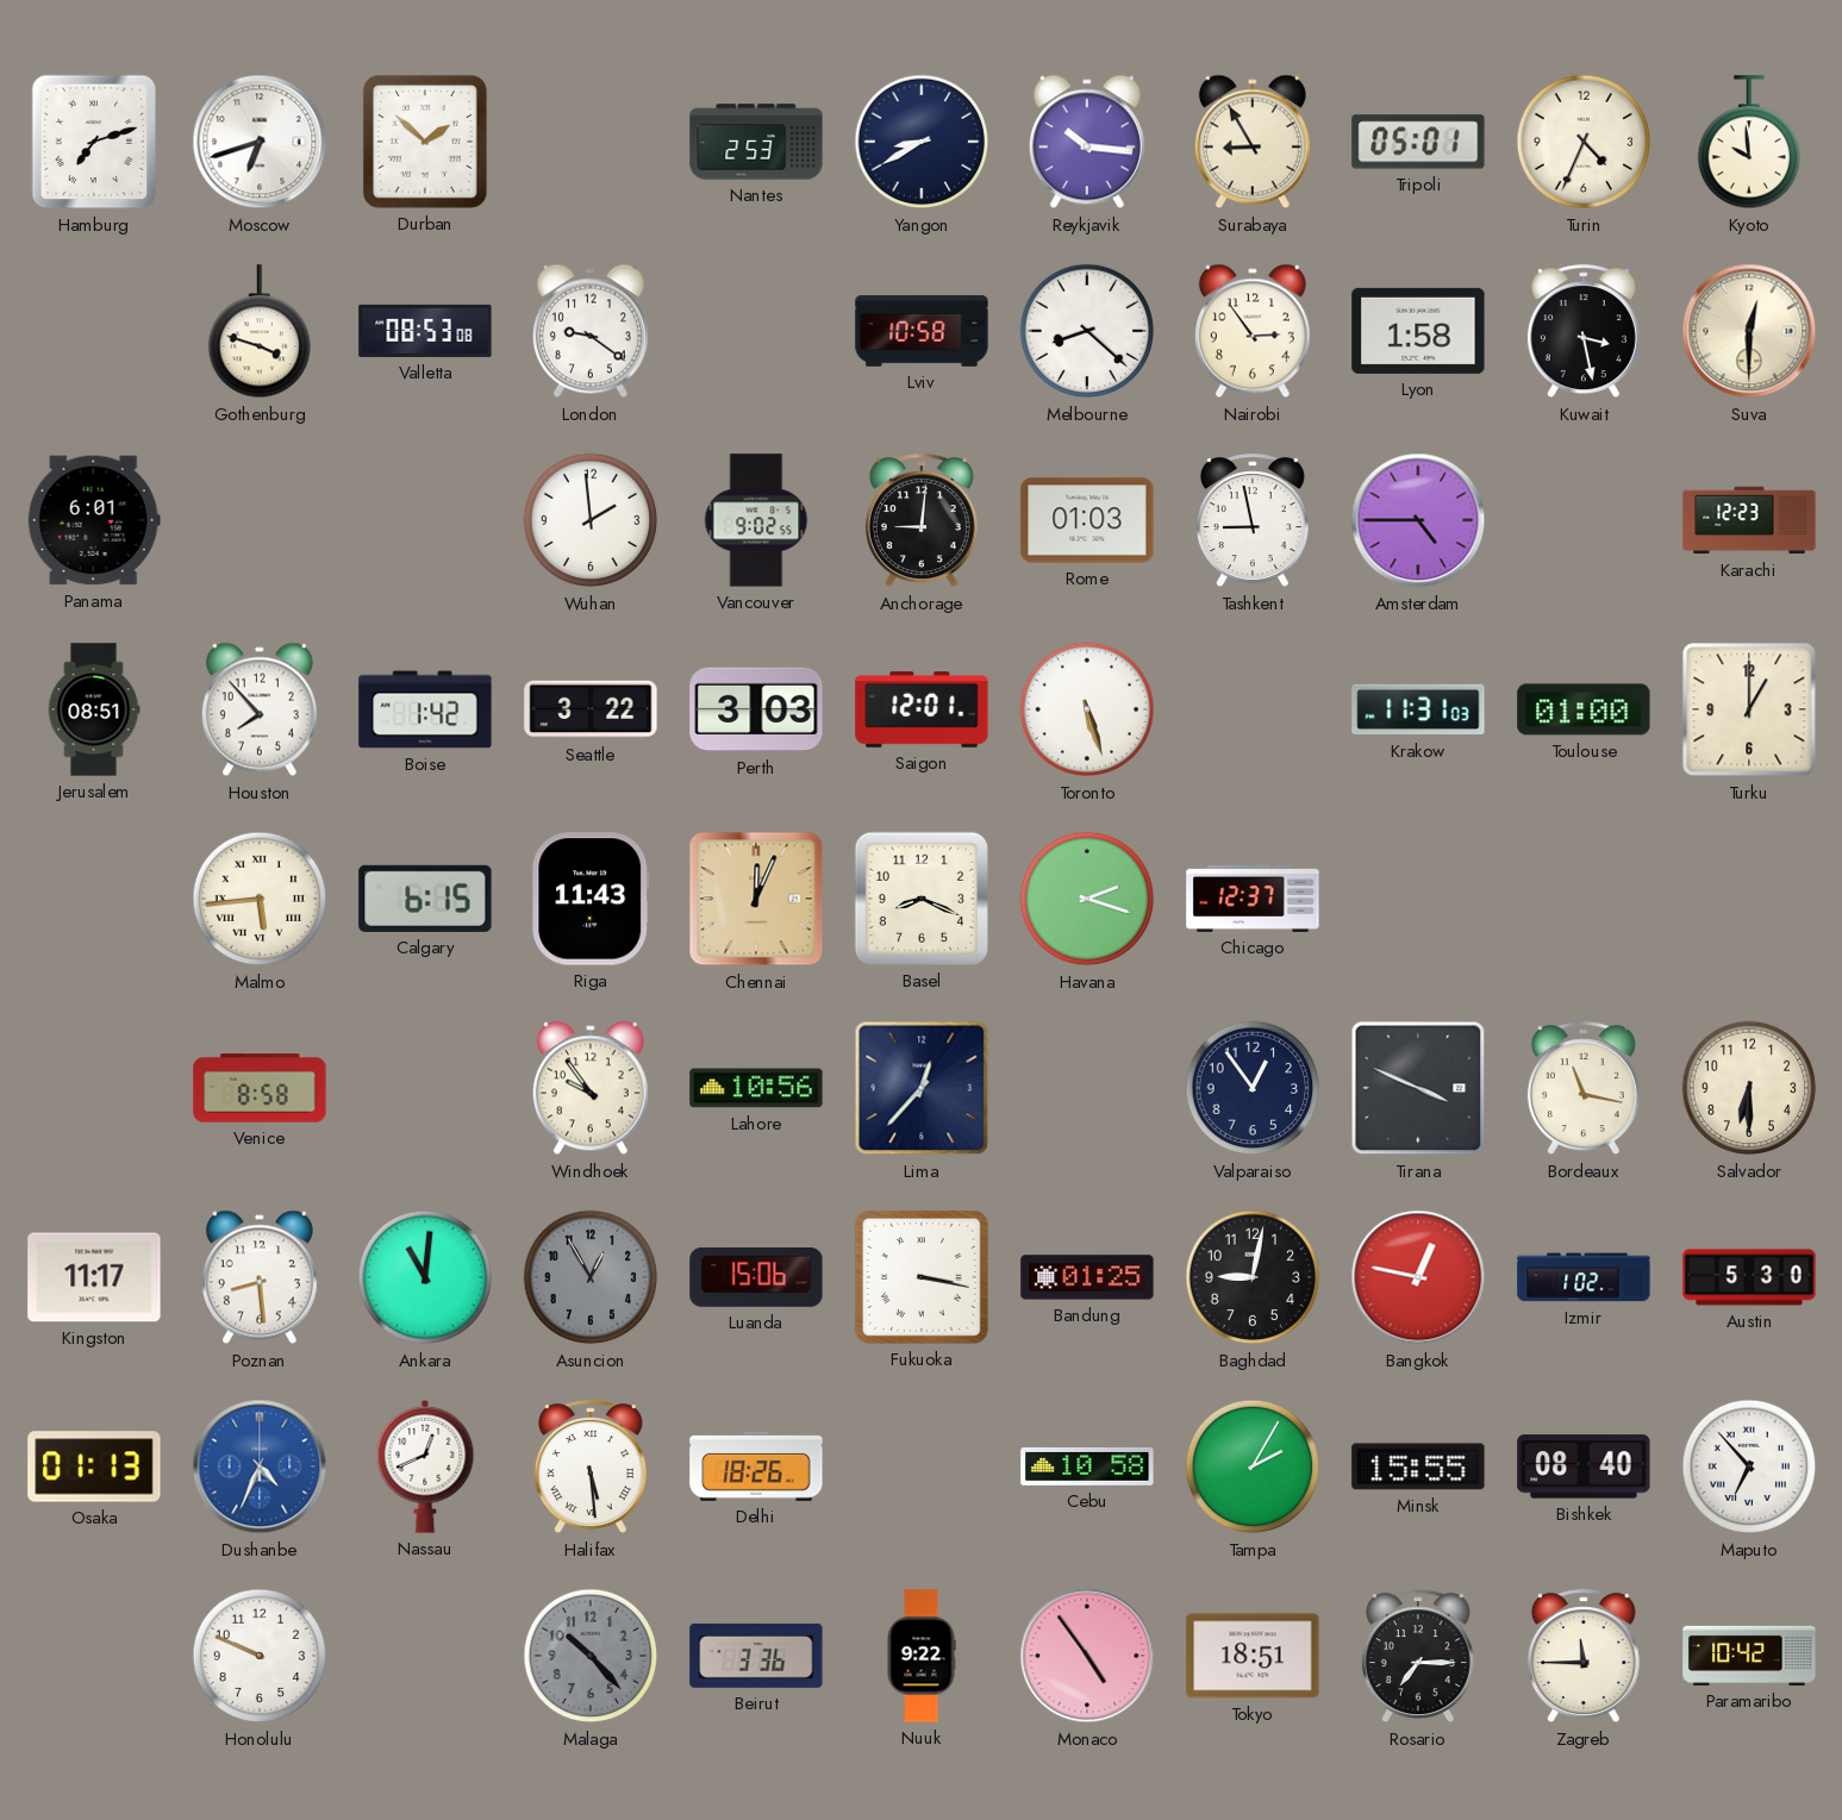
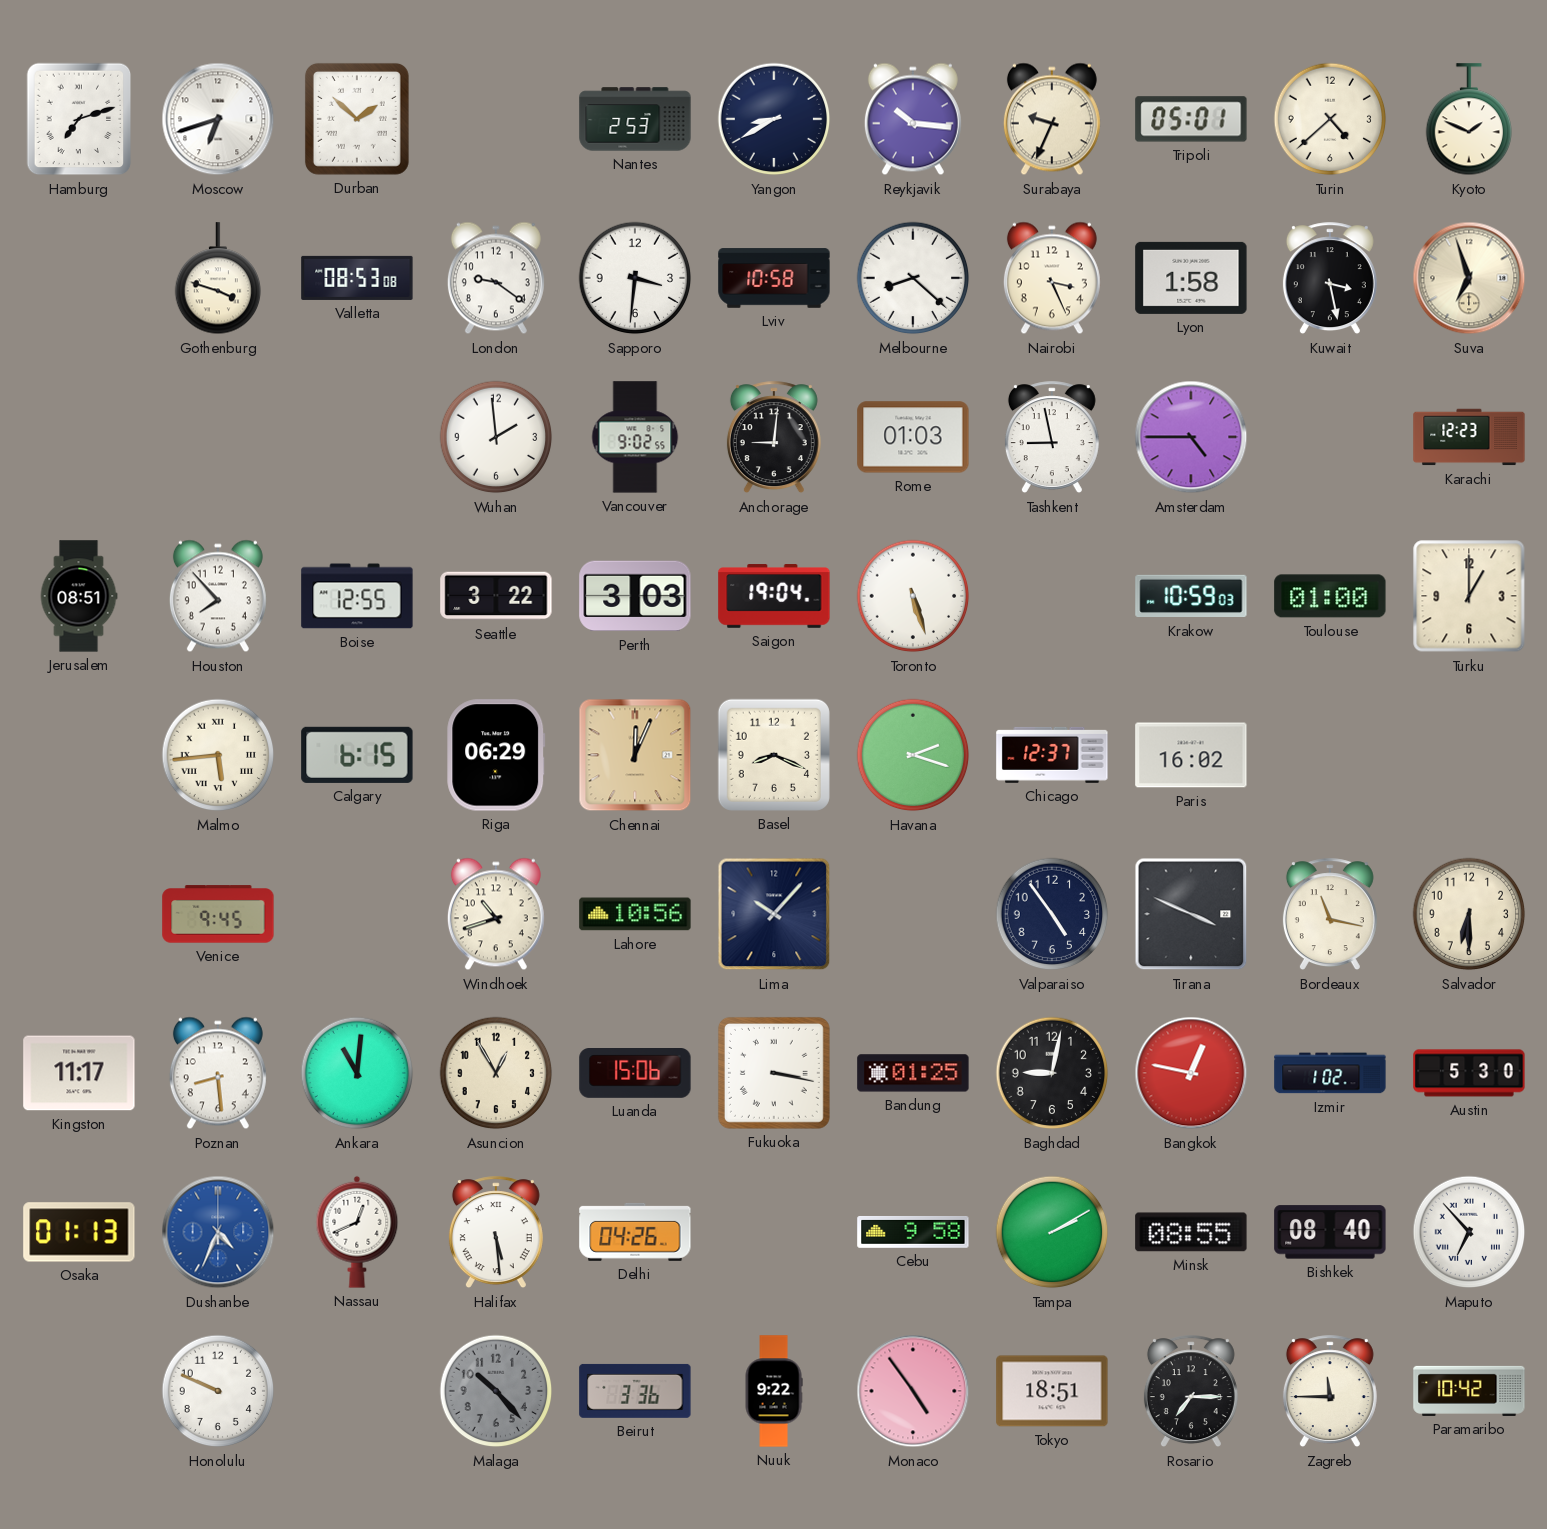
Surabaya: 8:55 -> 9:34 (1052, 119)
Turin: 4:34 -> 4:38 (1330, 119)
Kyoto: 9:59 -> 1:49 (1468, 120)
Sapporo: none -> 3:31 (635, 278)
Nairobi: 2:54 -> 3:26 (1052, 278)
Suva: 12:30 -> 6:57 (1469, 278)
Panama: 6:01 -> none (94, 520)
Boise: 1:42 -> 12:55 (357, 596)
Saigon: 12:01 -> 19:04 (774, 596)
Krakow: 11:31 -> 10:59 (1191, 596)
Riga: 11:43 -> 06:29 (496, 755)
Paris: none -> 16:02 (1191, 755)
Venice: 8:58 -> 9:45 (218, 914)
Windhoek: 9:54 -> 10:42 (496, 914)
Lima: 12:37 -> 10:07 (774, 914)
Valparaiso: 12:54 -> 4:54 (1052, 914)
Asuncion dial: grey -> cream (496, 1073)
Delhi: 18:26 -> 04:26 (635, 1232)
Cebu: 10:58 -> 9:58 (913, 1232)
Tampa: 2:05 -> 2:10 (1052, 1232)
Minsk: 15:55 -> 08:55 (1191, 1232)
